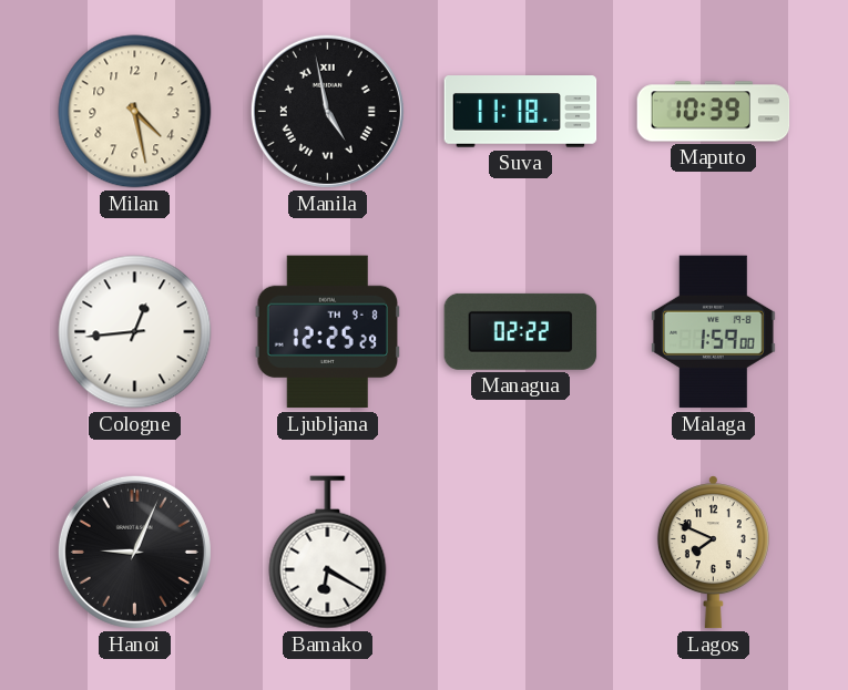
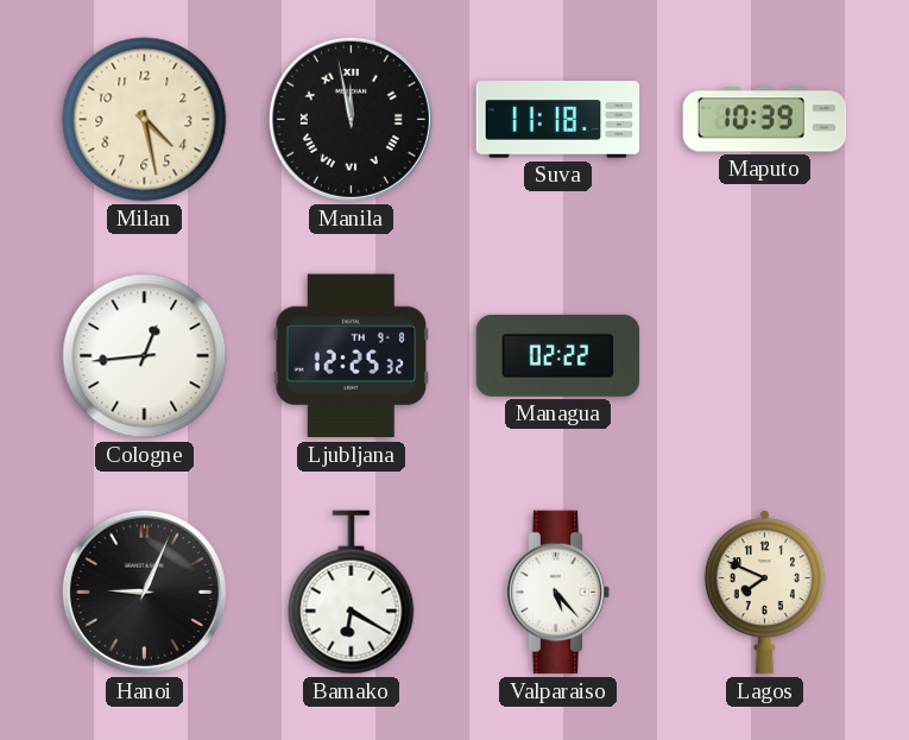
Manila: 4:58 -> 11:58 (351, 119)
Ljubljana: 12:25:29 -> 12:25:32 (352, 356)
Malaga: 1:59 -> none (713, 332)
Valparaiso: none -> 5:23 (558, 593)
